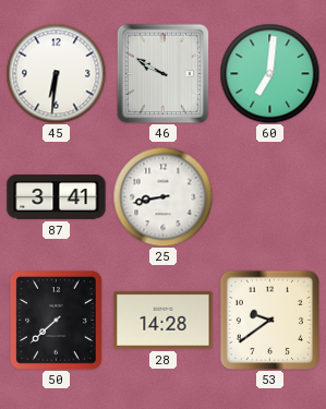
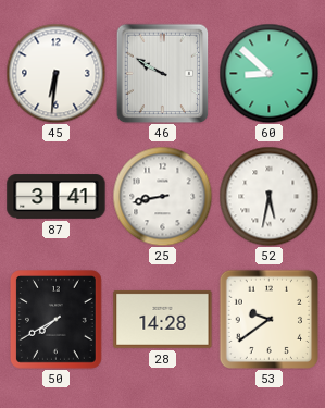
60: 7:01 -> 8:52 (268, 73)
52: none -> 5:32 (268, 196)
50: 7:38 -> 7:40 (57, 320)
